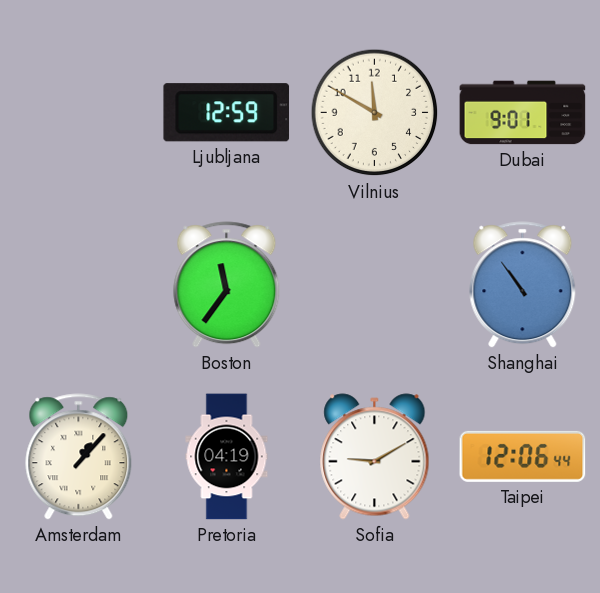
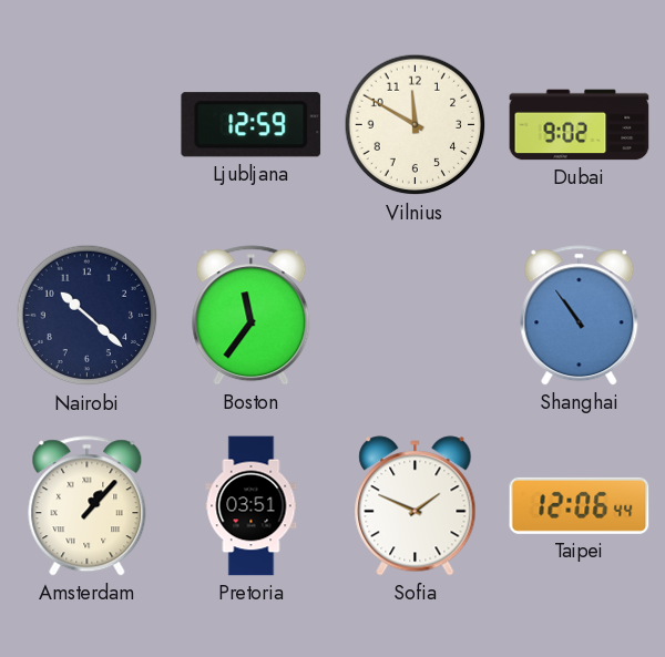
Dubai: 9:01 -> 9:02 (580, 125)
Nairobi: none -> 10:22 (88, 316)
Pretoria: 04:19 -> 03:51 (252, 506)
Sofia: 9:10 -> 1:49 (416, 506)
